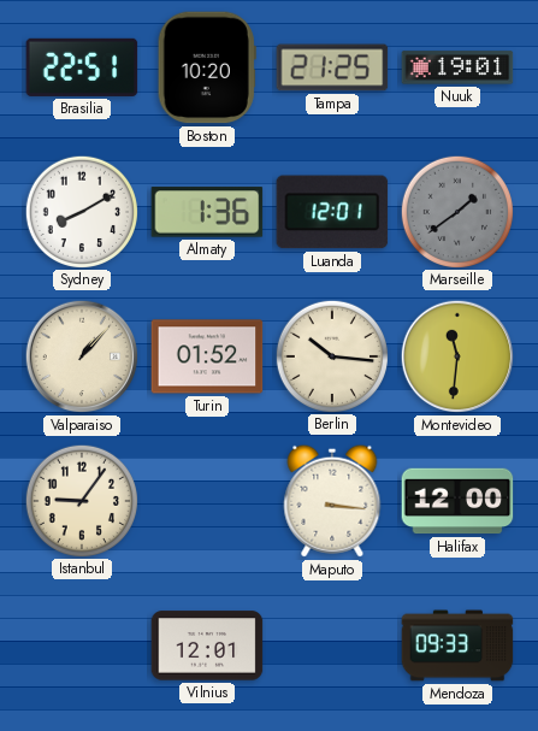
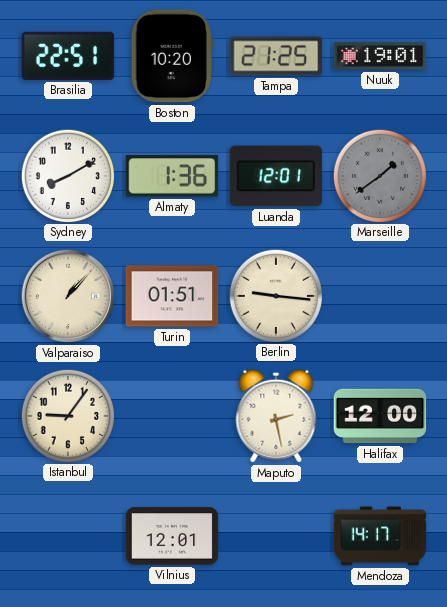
Turin: 01:52 -> 01:51 (172, 296)
Berlin: 10:16 -> 9:16 (275, 295)
Montevideo: 11:31 -> none (457, 356)
Maputo: 3:16 -> 2:28 (276, 416)
Mendoza: 09:33 -> 14:17 (380, 536)
